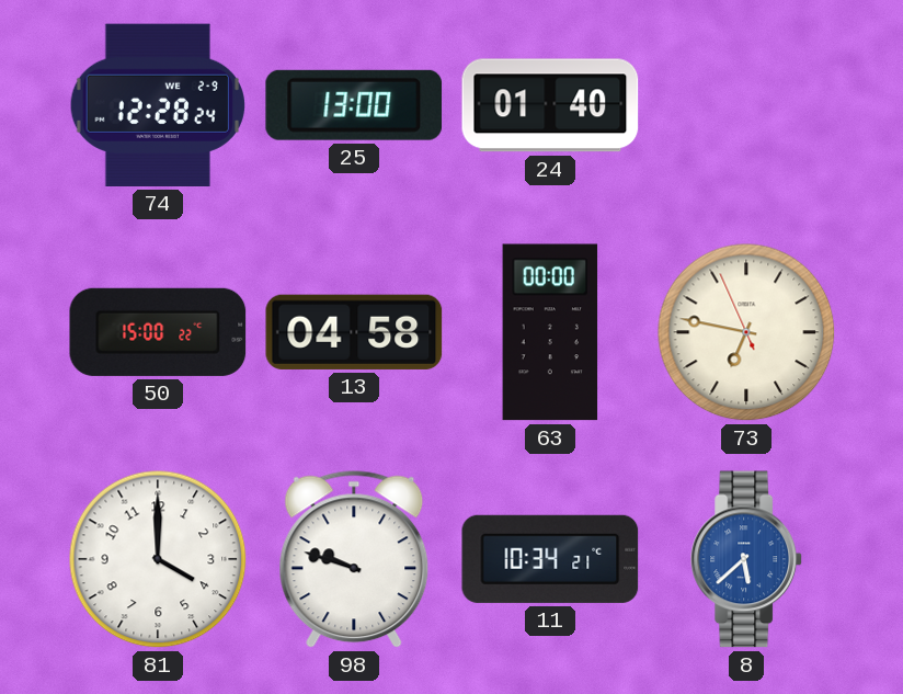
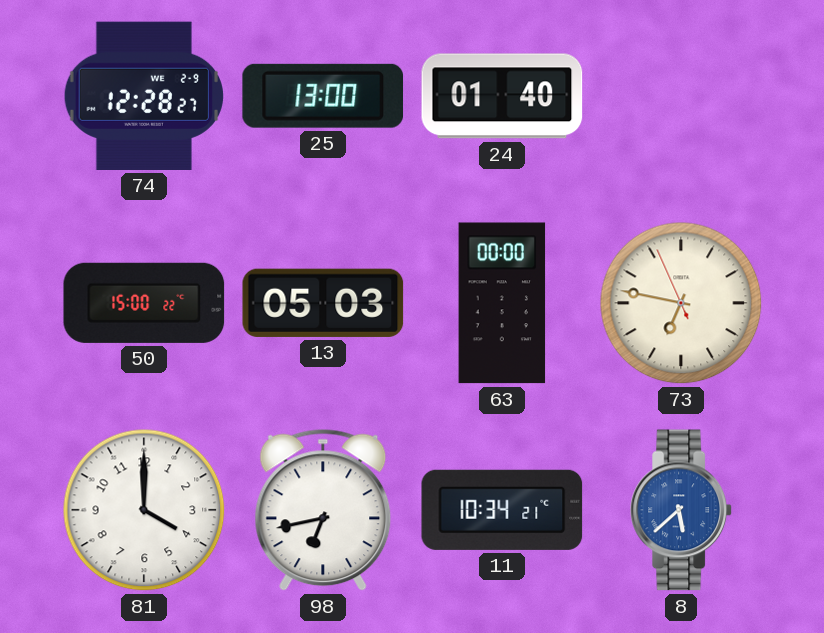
74: 12:28:24 -> 12:28:27 (144, 96)
13: 04:58 -> 05:03 (323, 303)
98: 9:48 -> 6:43 (323, 510)
